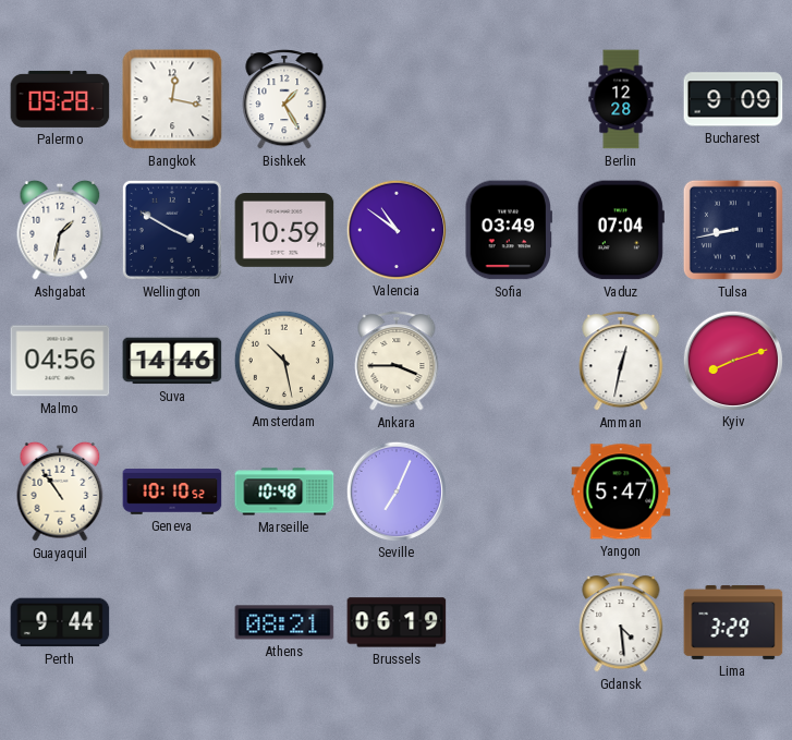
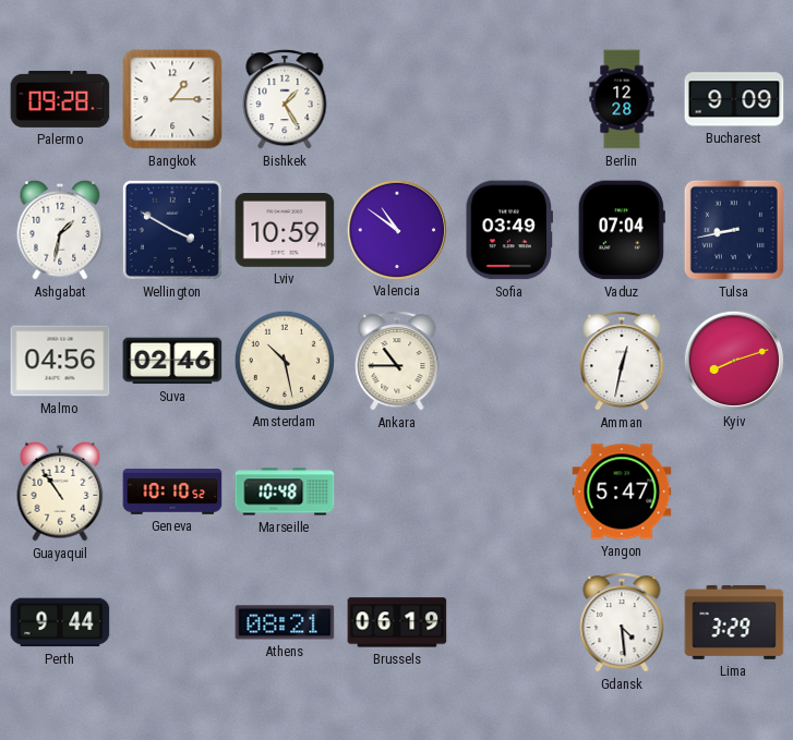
Bangkok: 12:17 -> 1:15 (172, 99)
Suva: 14:46 -> 02:46 (172, 361)
Ankara: 3:45 -> 10:45 (397, 362)
Seville: 7:04 -> none (395, 490)
